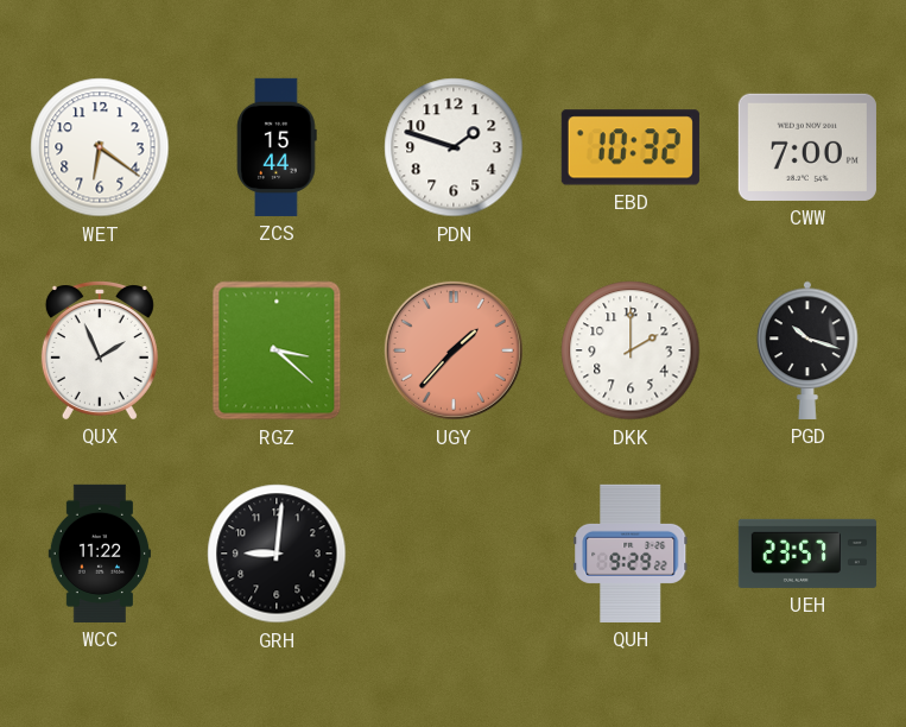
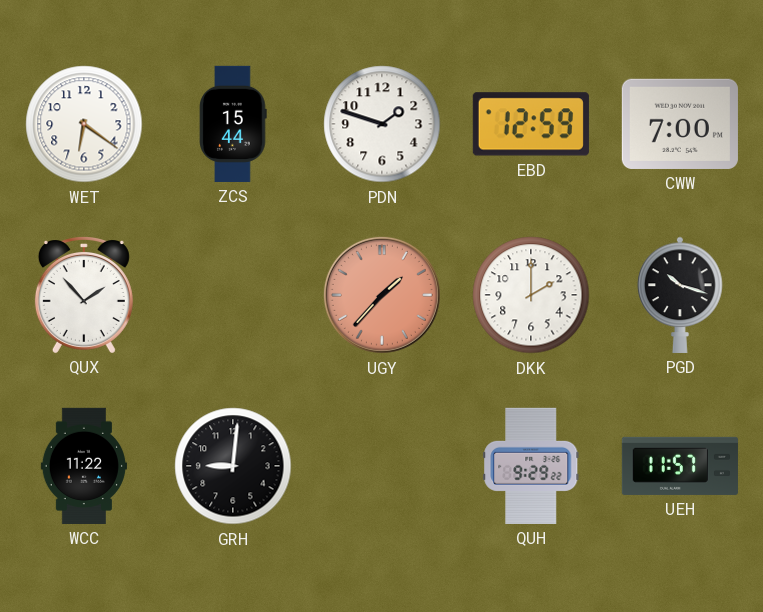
EBD: 10:32 -> 12:59 (531, 124)
QUX: 1:56 -> 1:53 (84, 295)
RGZ: 3:22 -> none (277, 350)
UEH: 23:57 -> 11:57 (680, 466)
